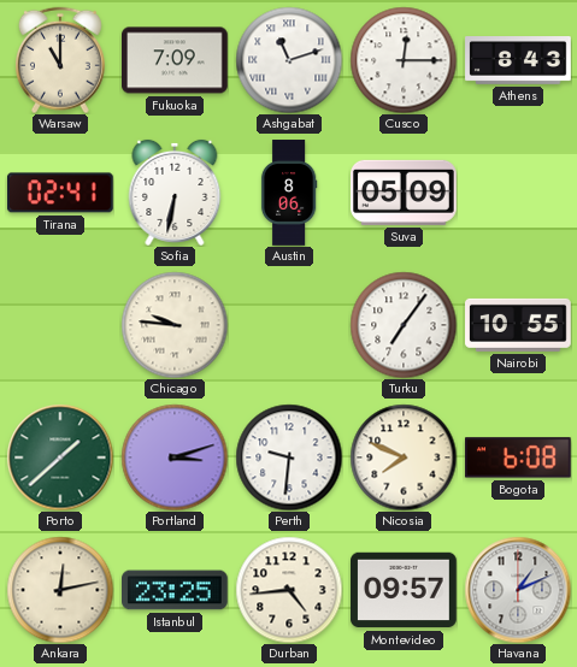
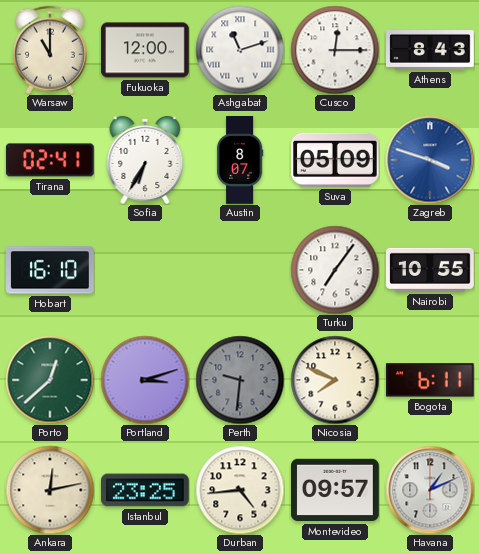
Fukuoka: 7:09 -> 12:00 (146, 50)
Sofia: 6:32 -> 6:35 (145, 160)
Austin: 8:06 -> 8:07 (240, 160)
Zagreb: none -> 3:48 (430, 160)
Hobart: none -> 16:10 (51, 270)
Chicago: 9:46 -> none (175, 325)
Porto: 1:38 -> 12:38 (50, 380)
Perth dial: white -> grey (240, 380)
Bogota: 6:08 -> 6:11 (430, 380)
